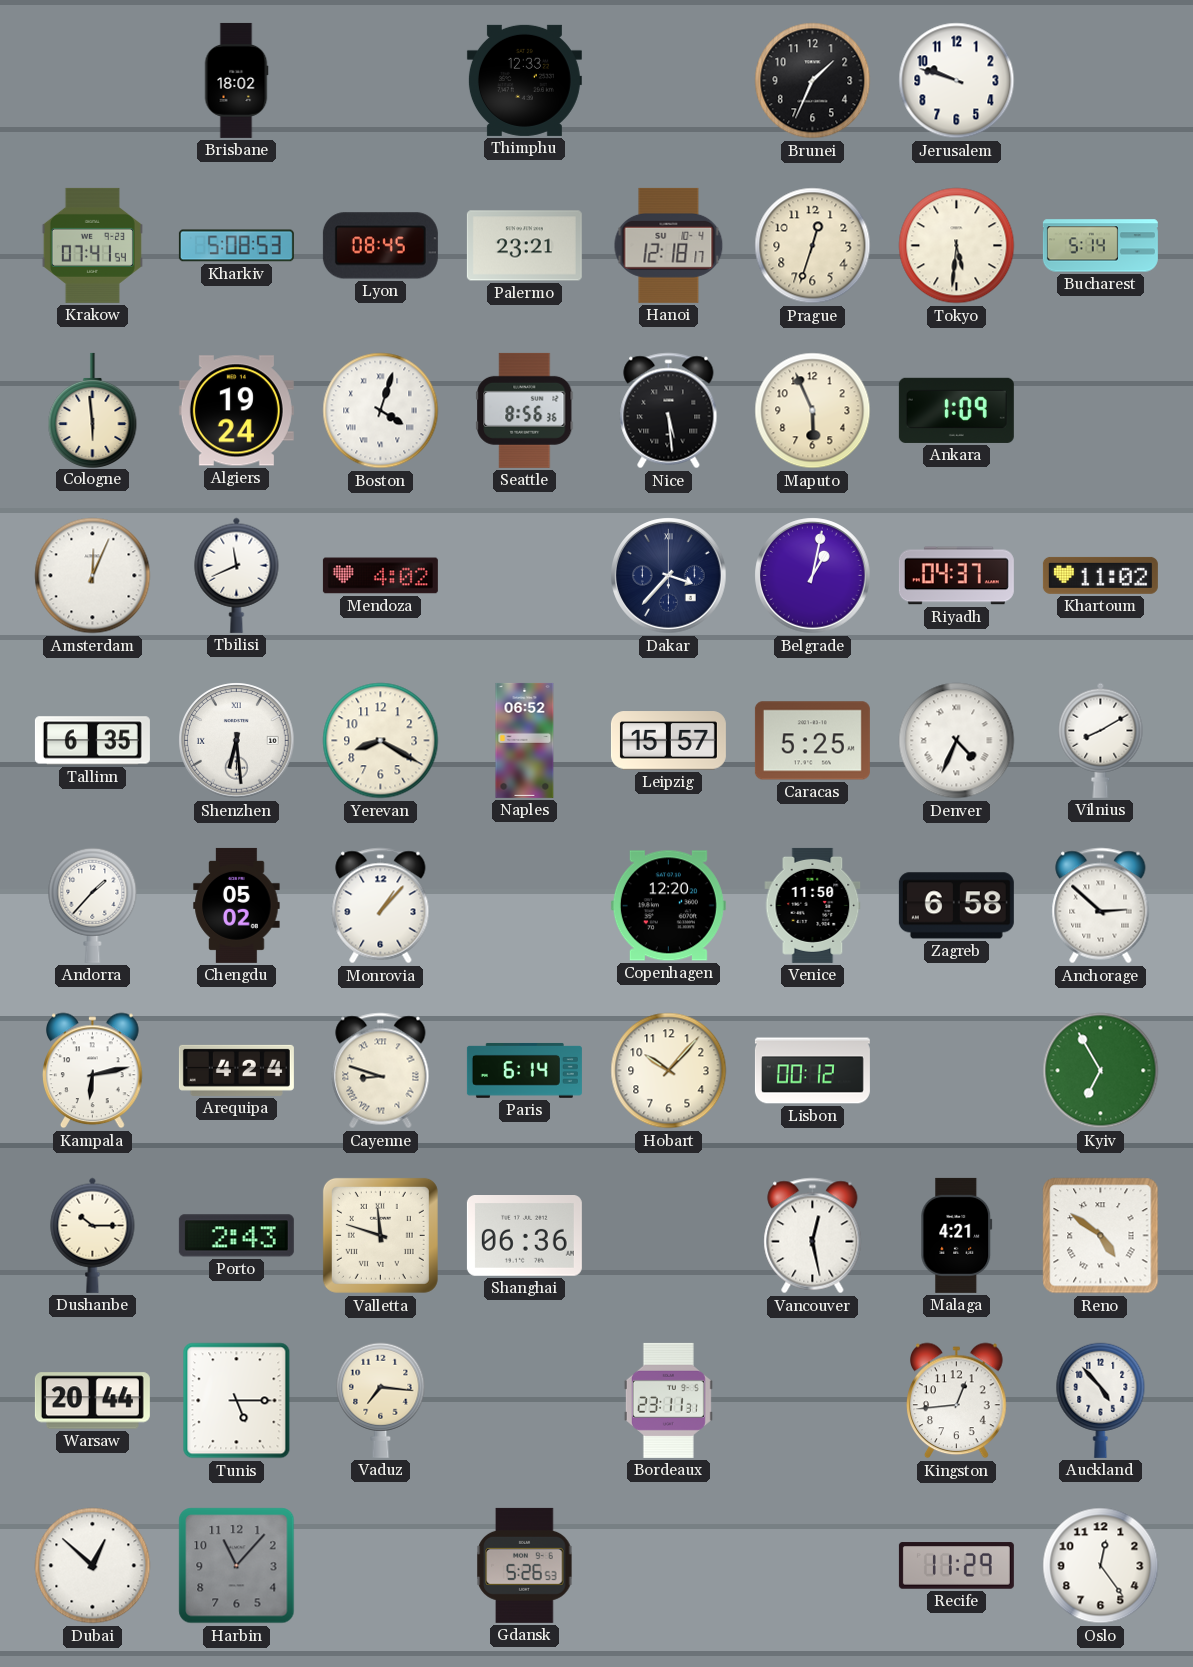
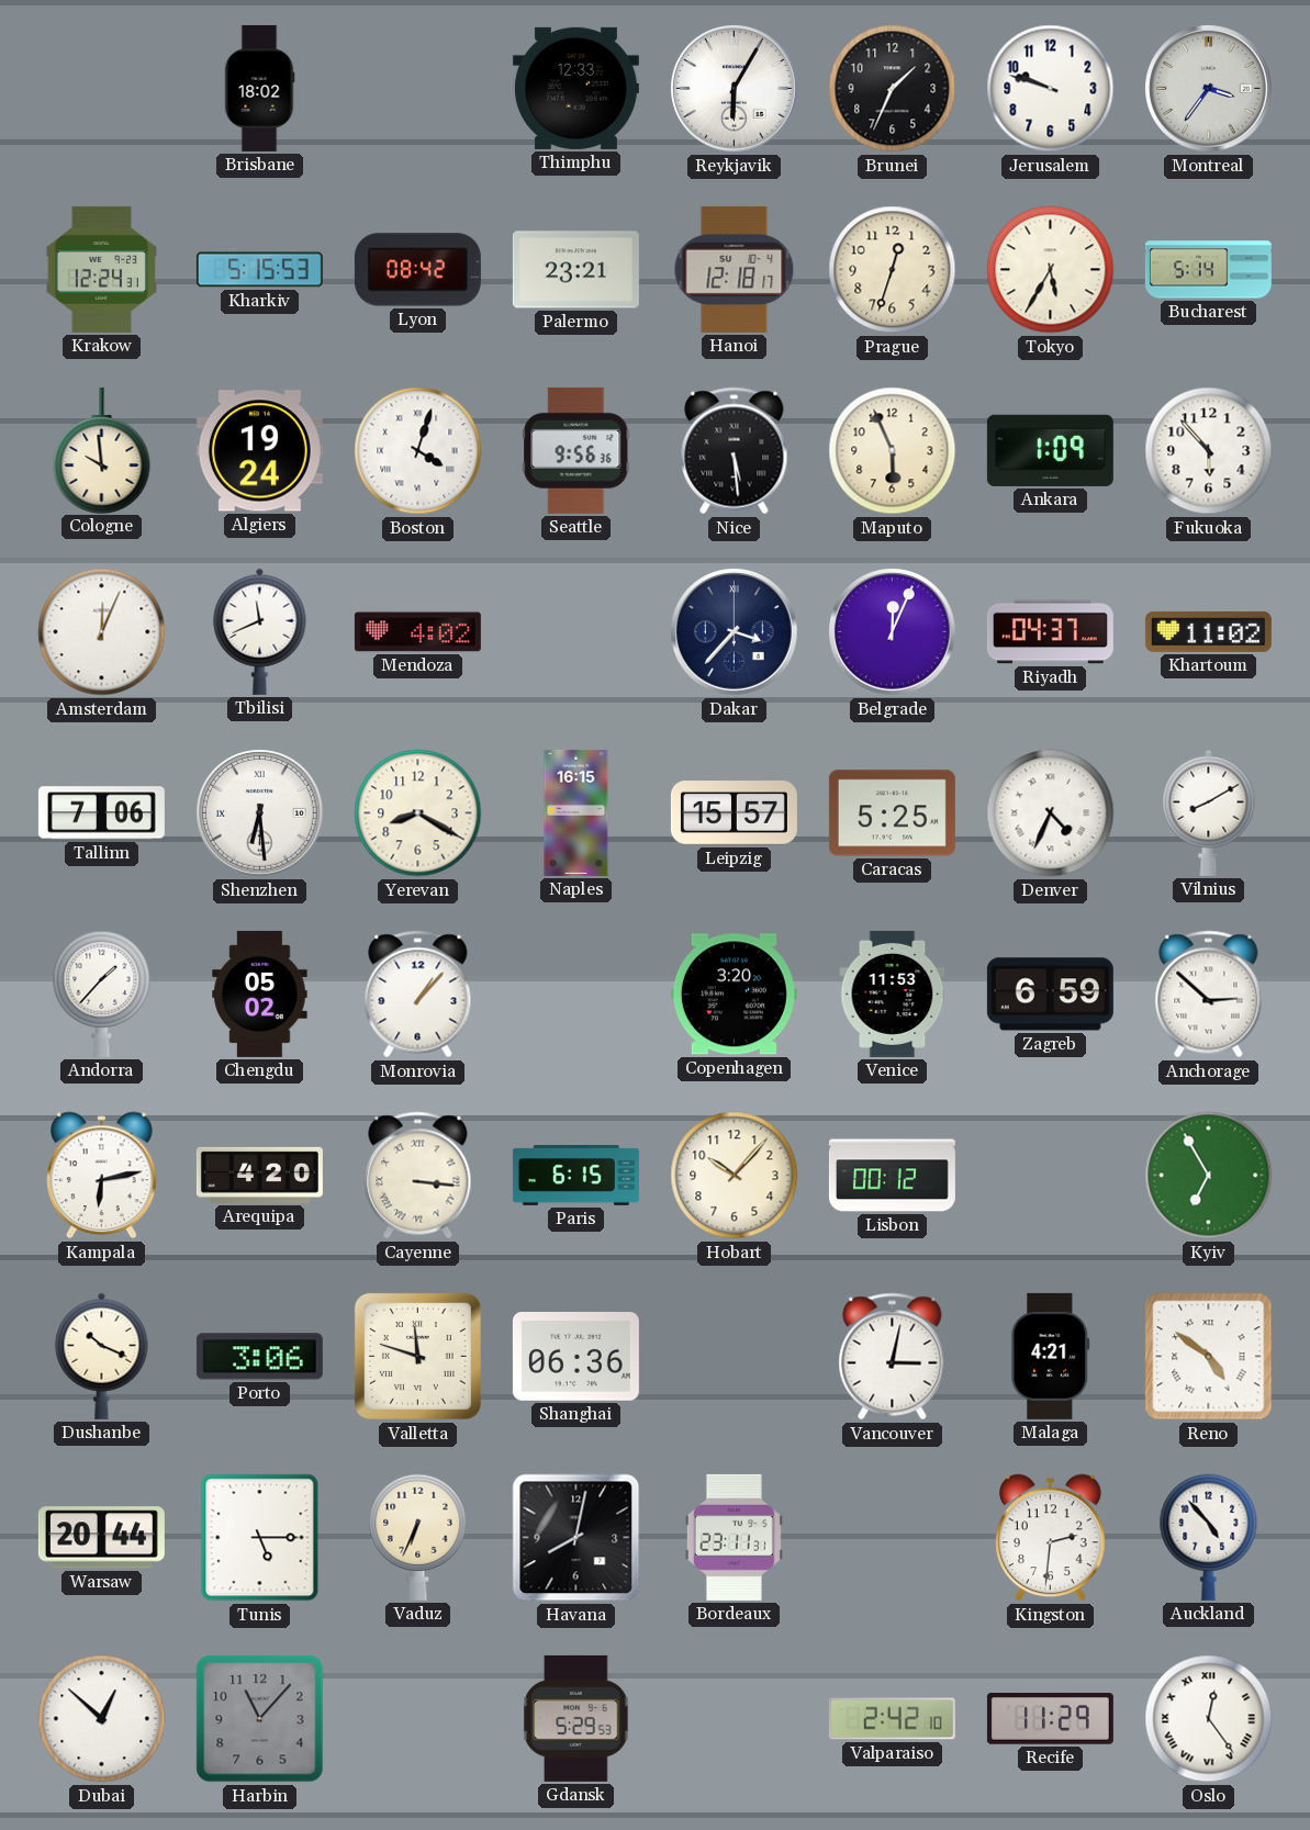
Reykjavik: none -> 6:05 (735, 89)
Montreal: none -> 3:36 (1209, 89)
Krakow: 07:41 -> 12:24 (101, 269)
Kharkiv: 5:08 -> 5:15 (259, 270)
Lyon: 08:45 -> 08:42 (417, 270)
Tokyo: 5:31 -> 5:35 (1051, 270)
Cologne: 5:59 -> 9:59 (102, 450)
Seattle: 8:56 -> 9:56 (576, 450)
Fukuoka: none -> 5:53 (1209, 451)
Belgrade: 1:02 -> 12:04 (893, 632)
Tallinn: 6:35 -> 7:06 (101, 813)
Naples: 06:52 -> 16:15 (576, 812)
Copenhagen: 12:20 -> 3:20 (734, 995)
Venice: 11:50 -> 11:53 (893, 993)
Zagreb: 6:58 -> 6:59 (1050, 995)
Arequipa: 4:24 -> 4:20 (259, 1175)
Cayenne: 8:48 -> 3:16 (418, 1176)
Paris: 6:14 -> 6:15 (575, 1176)
Dushanbe: 10:15 -> 10:19 (102, 1356)
Porto: 2:43 -> 3:06 (259, 1357)
Vancouver: 12:28 -> 3:02 (893, 1357)
Vaduz: 7:16 -> 6:34 (418, 1537)
Havana: none -> 8:02 (576, 1538)
Kingston: 12:44 -> 2:31 (1051, 1538)
Gdansk: 5:26 -> 5:29 (576, 1718)
Valparaiso: none -> 2:42 (892, 1719)
Oslo numerals: Arabic -> Roman (1209, 1719)
